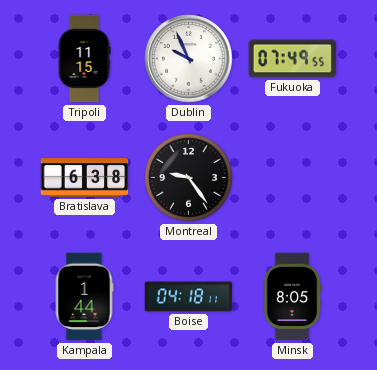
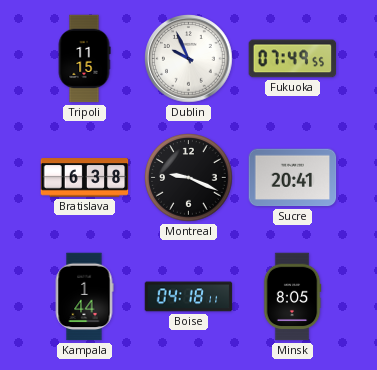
Montreal: 9:24 -> 9:19 (189, 178)
Sucre: none -> 20:41 (293, 178)
